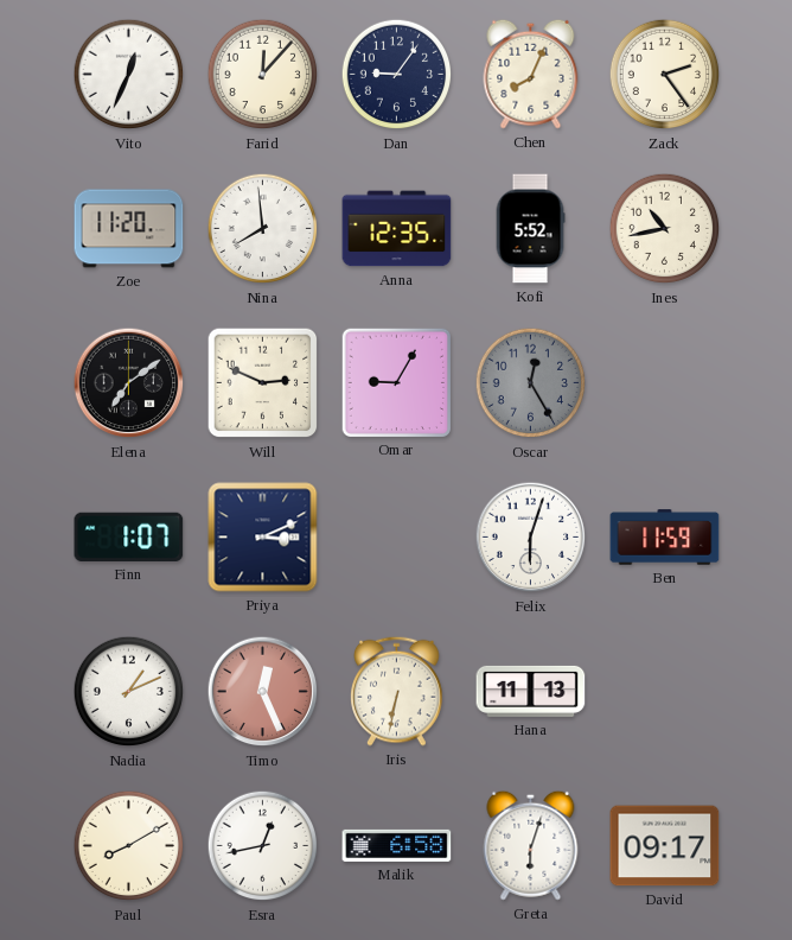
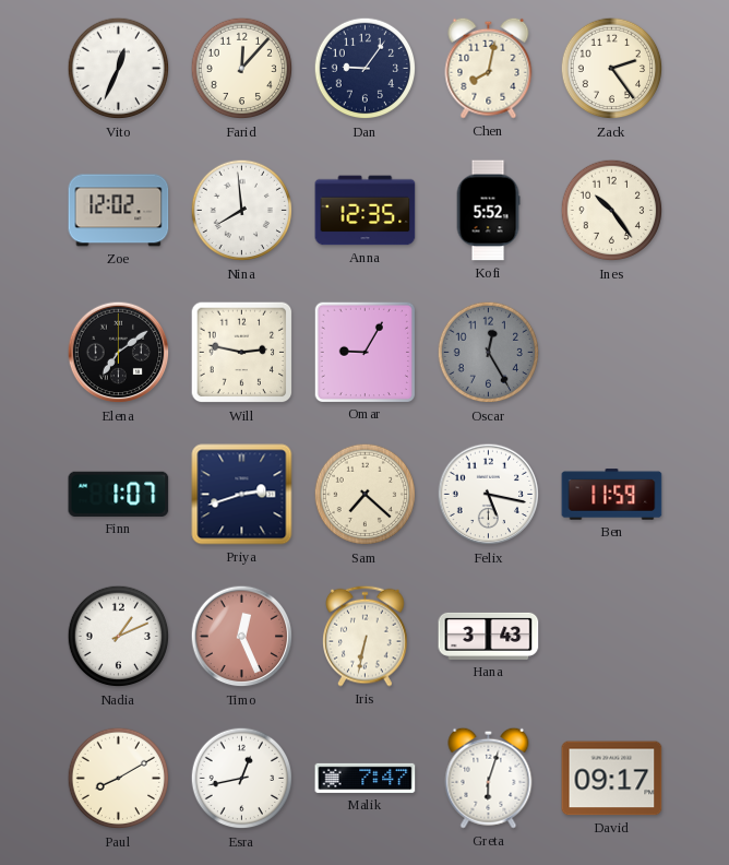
Chen: 8:04 -> 8:02 (489, 68)
Zoe: 11:20 -> 12:02 (119, 211)
Ines: 10:43 -> 10:24 (612, 211)
Will: 2:49 -> 2:47 (242, 353)
Priya: 3:11 -> 2:42 (242, 495)
Sam: none -> 7:22 (366, 495)
Felix: 6:03 -> 5:17 (489, 495)
Hana: 11:13 -> 3:43 (489, 636)
Malik: 6:58 -> 7:47 (366, 778)
